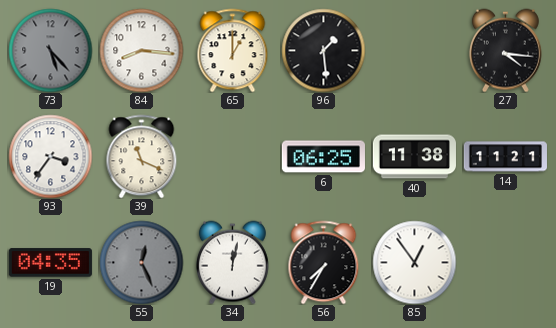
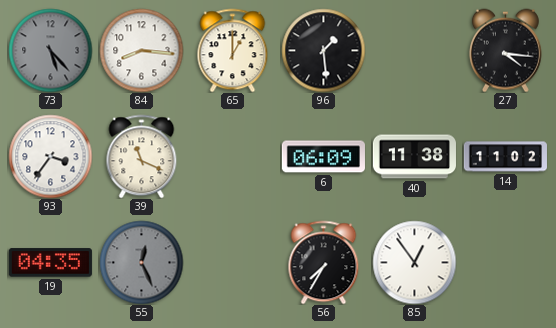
6: 06:25 -> 06:09 (323, 157)
14: 11:21 -> 11:02 (505, 157)
34: 12:02 -> none (232, 262)
